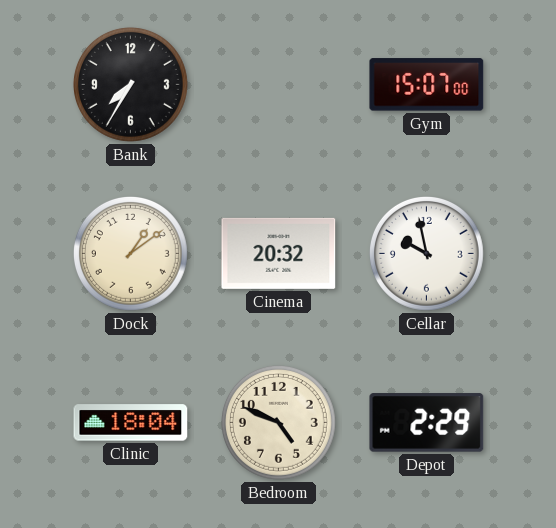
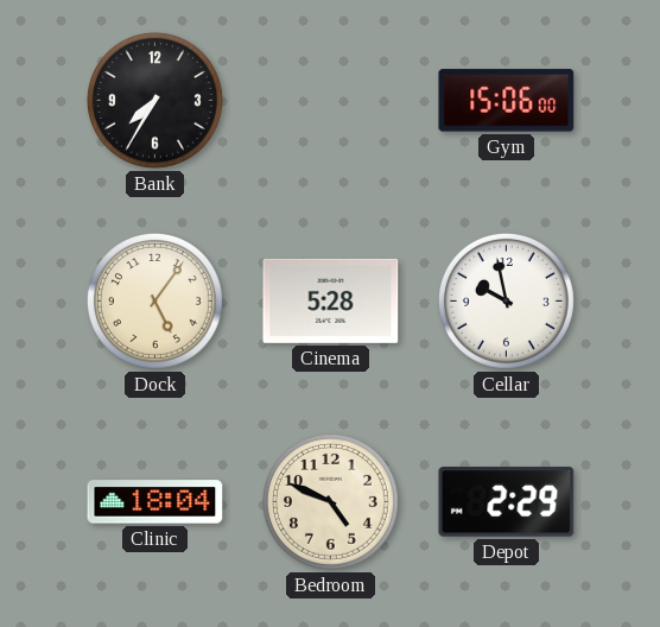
Gym: 15:07 -> 15:06 (507, 101)
Dock: 1:09 -> 5:06 (154, 300)
Cinema: 20:32 -> 5:28 (331, 300)
